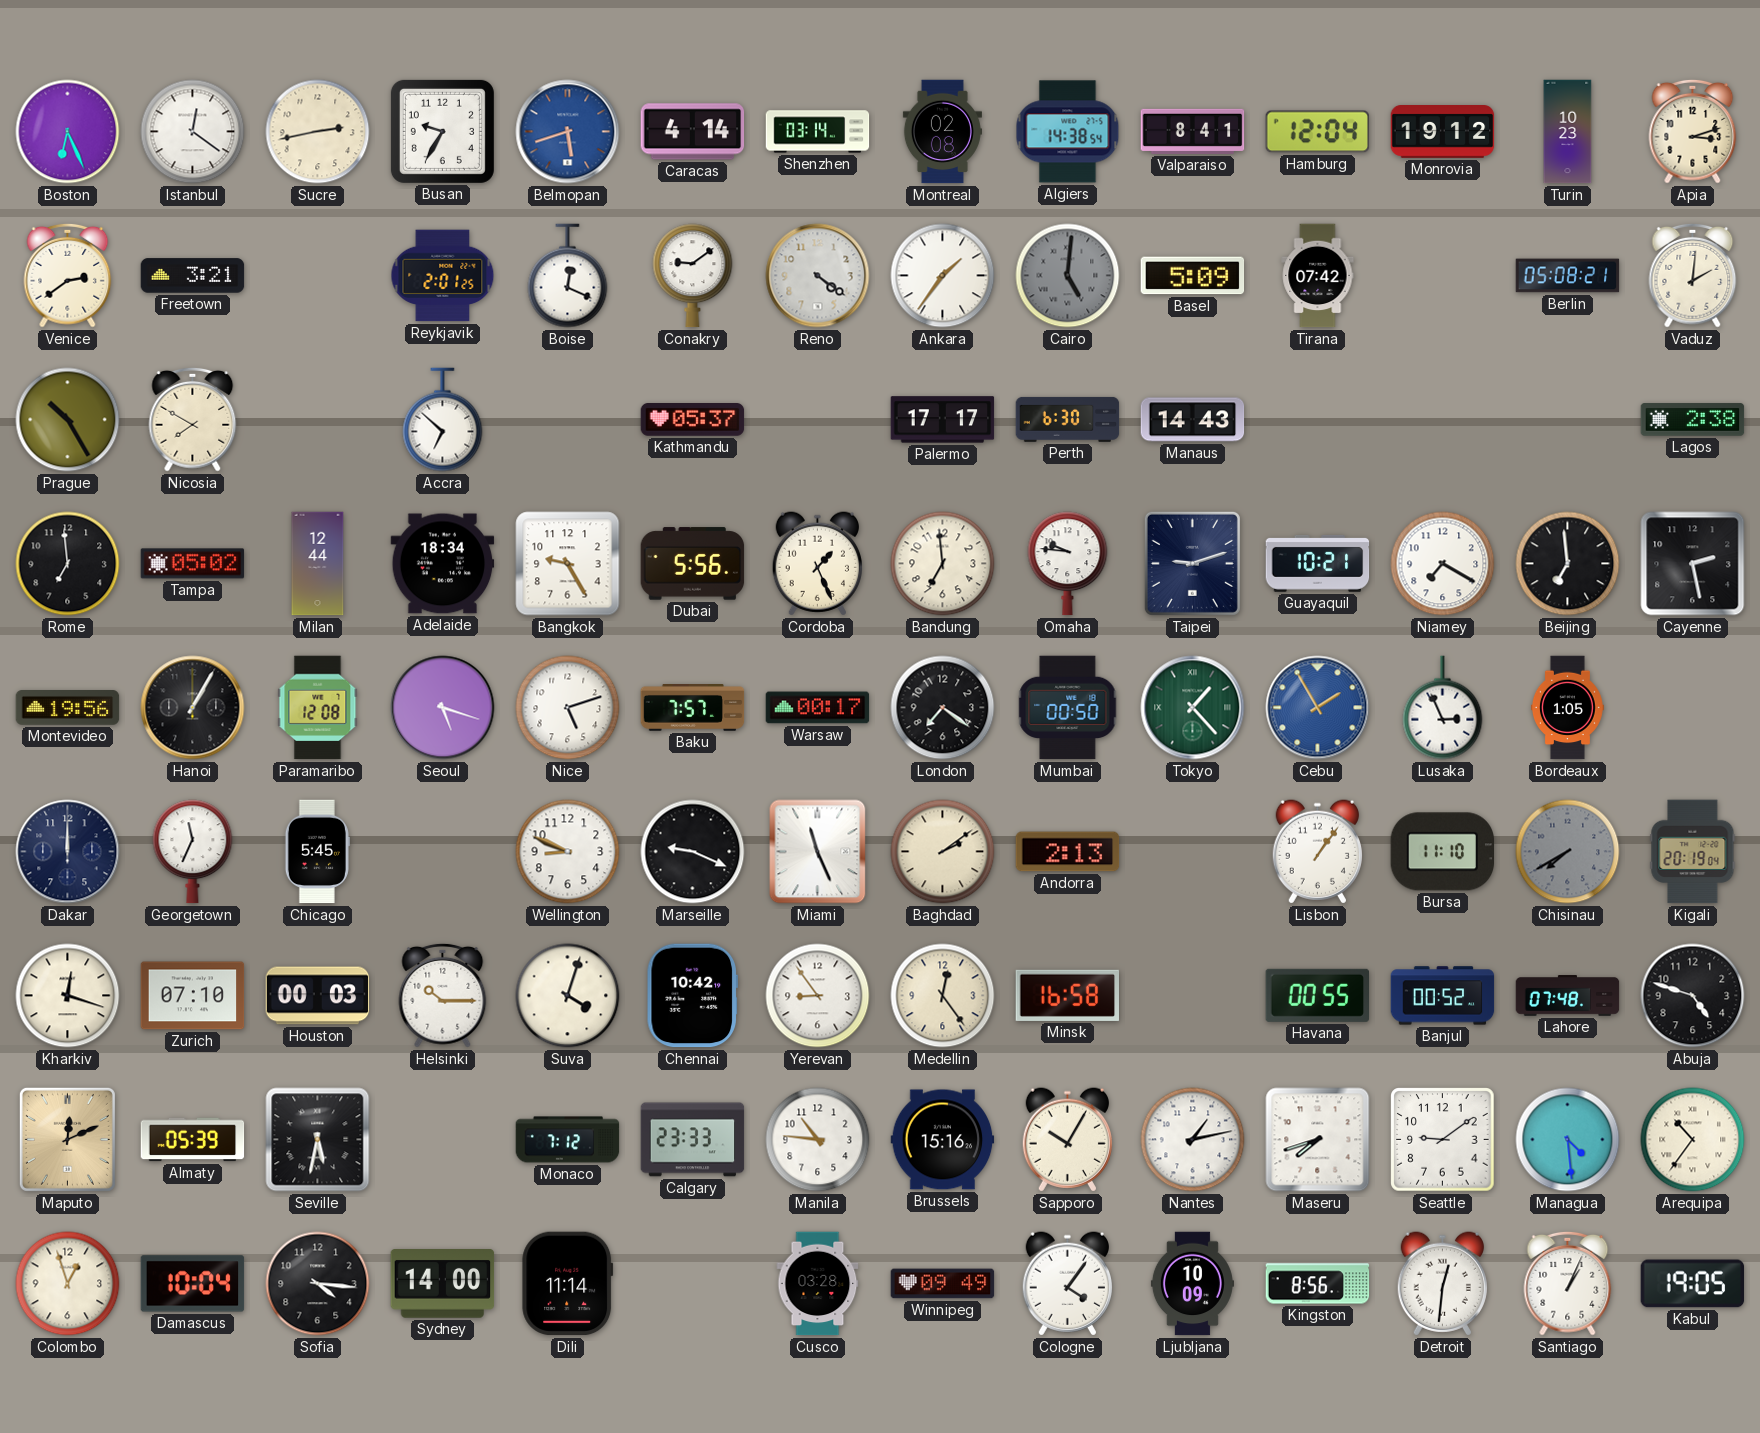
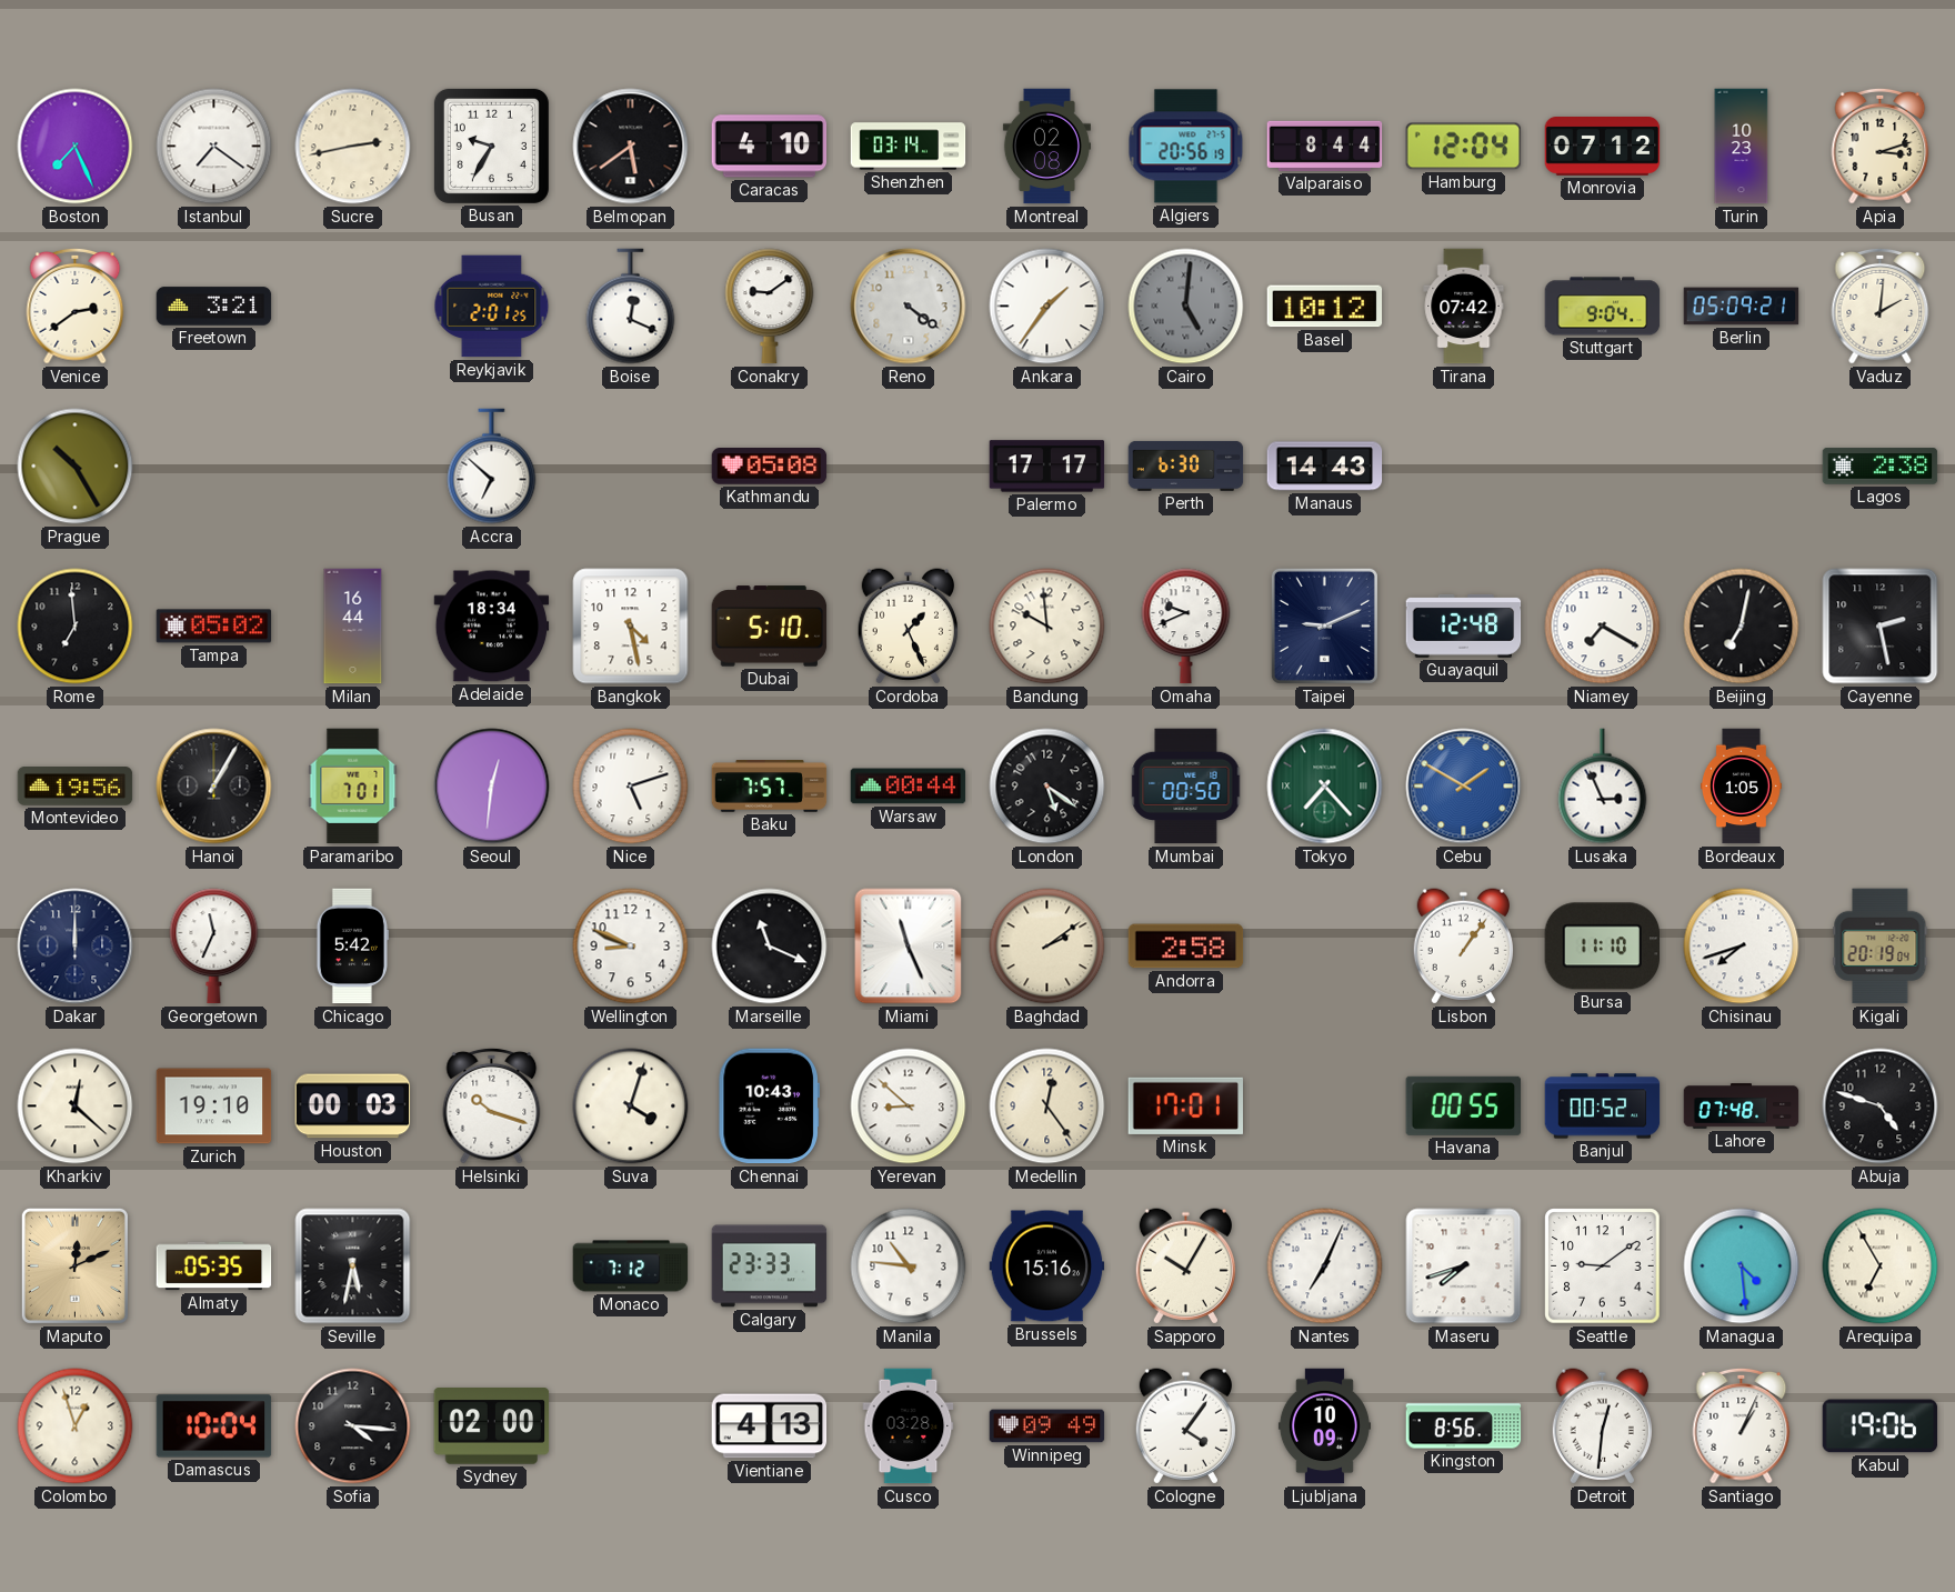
Boston: 6:26 -> 7:26 (76, 147)
Istanbul: 12:21 -> 7:21 (214, 147)
Belmopan: 5:42 -> 5:39 (631, 147)
Belmopan dial: blue -> black (631, 147)
Caracas: 4:14 -> 4:10 (770, 147)
Algiers: 14:38 -> 20:56 (1186, 147)
Valparaiso: 8:41 -> 8:44 (1325, 146)
Monrovia: 19:12 -> 07:12 (1603, 147)
Basel: 5:09 -> 10:12 (1325, 307)
Stuttgart: none -> 9:04 (1603, 307)
Berlin: 05:08 -> 05:09 (1742, 307)
Nicosia: 7:50 -> none (193, 419)
Kathmandu: 05:37 -> 05:08 (770, 467)
Milan: 12:44 -> 16:44 (353, 627)
Bangkok: 9:25 -> 4:28 (631, 627)
Dubai: 5:56 -> 5:10 (770, 627)
Bandung: 6:59 -> 9:59 (1047, 627)
Omaha: 9:46 -> 9:41 (1186, 627)
Taipei: 9:12 -> 9:11 (1324, 625)
Guayaquil: 10:21 -> 12:48 (1464, 625)
Beijing: 6:59 -> 7:02 (1742, 627)
Paramaribo: 12:08 -> 7:01 (353, 787)
Seoul: 5:18 -> 12:31 (492, 787)
Warsaw: 00:17 -> 00:44 (909, 787)
London: 7:21 -> 5:21 (1047, 787)
Tokyo: 1:23 -> 7:23 (1325, 787)
Cebu: 1:55 -> 1:50 (1464, 787)
Chicago: 5:45 -> 5:42 (352, 947)
Marseille: 9:19 -> 11:19 (770, 947)
Andorra: 2:13 -> 2:58 (1186, 947)
Chisinau: 7:40 -> 7:42 (1742, 947)
Chisinau dial: grey -> white (1742, 947)
Kharkiv: 12:18 -> 12:22 (76, 1107)
Zurich: 07:10 -> 19:10 (214, 1107)
Helsinki: 10:15 -> 10:18 (492, 1105)
Chennai: 10:42 -> 10:43 (769, 1107)
Yerevan: 8:54 -> 8:52 (909, 1107)
Minsk: 16:58 -> 17:01 (1185, 1105)
Almaty: 05:39 -> 05:35 (214, 1266)
Nantes: 1:13 -> 7:04 (1325, 1266)
Arequipa: 10:36 -> 6:55 (1881, 1266)
Sydney: 14:00 -> 02:00 (492, 1426)
Dili: 11:14 -> none (568, 1284)
Vientiane: none -> 4:13 (770, 1426)
Kabul: 19:05 -> 19:06 (1881, 1426)
